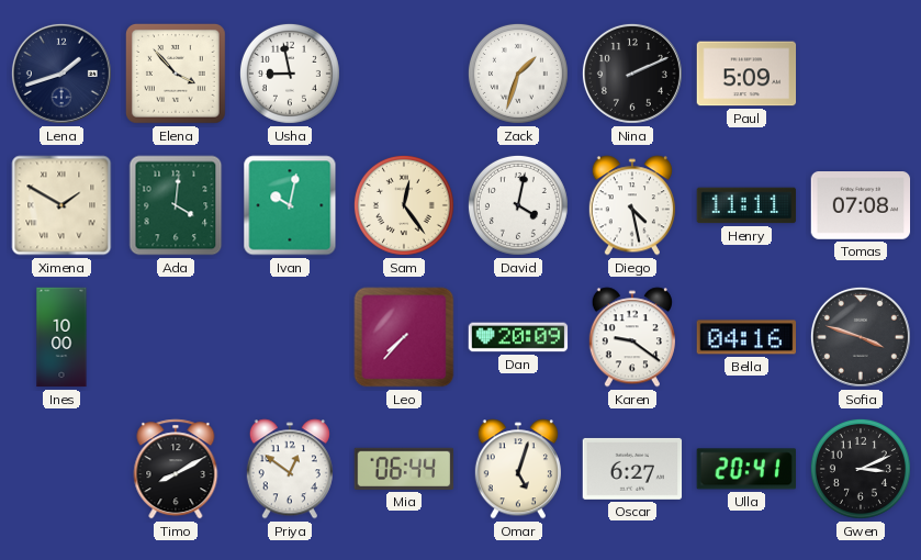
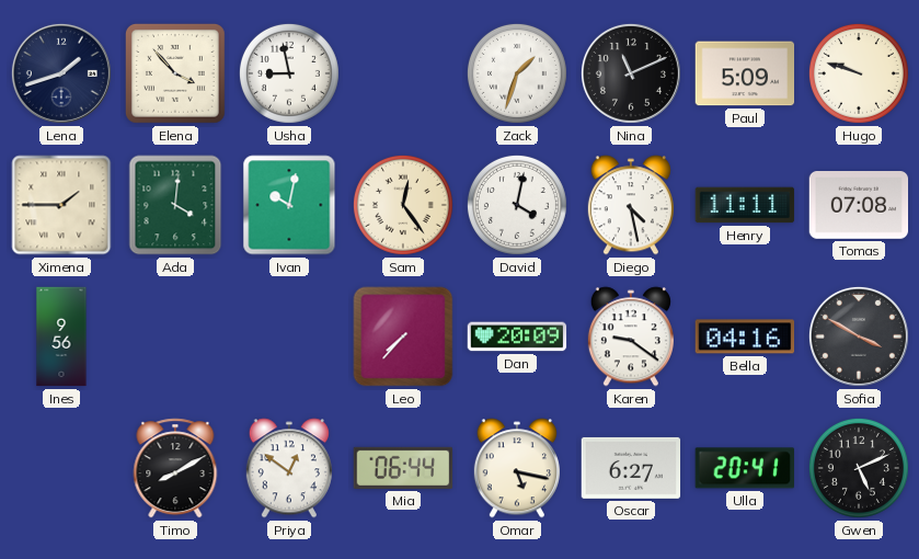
Nina: 2:11 -> 11:11 (631, 73)
Hugo: none -> 9:48 (859, 73)
Ximena: 1:50 -> 1:45 (61, 205)
Ines: 10:00 -> 9:56 (61, 336)
Sofia: 3:48 -> 3:50 (859, 336)
Omar: 5:03 -> 5:17 (517, 468)
Gwen: 3:11 -> 5:11 (859, 468)
